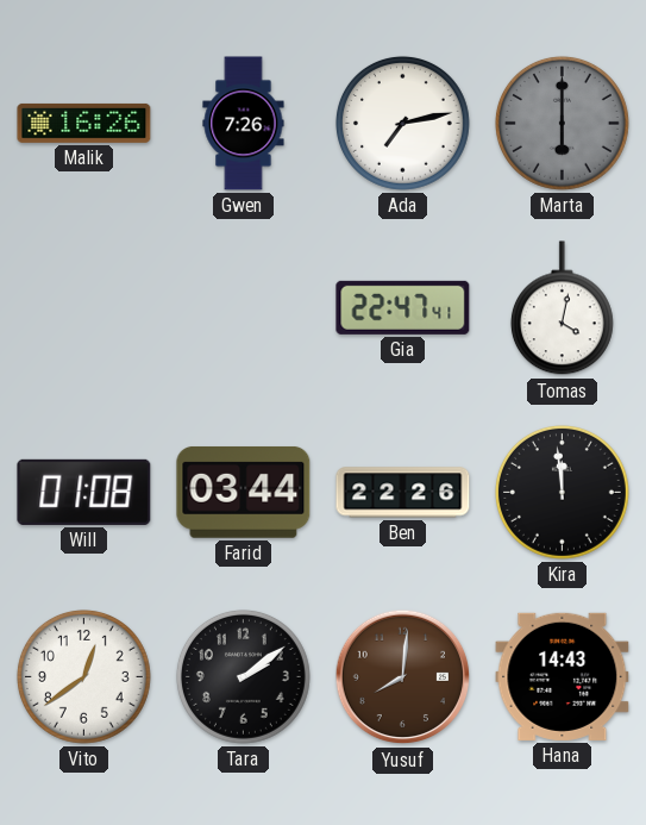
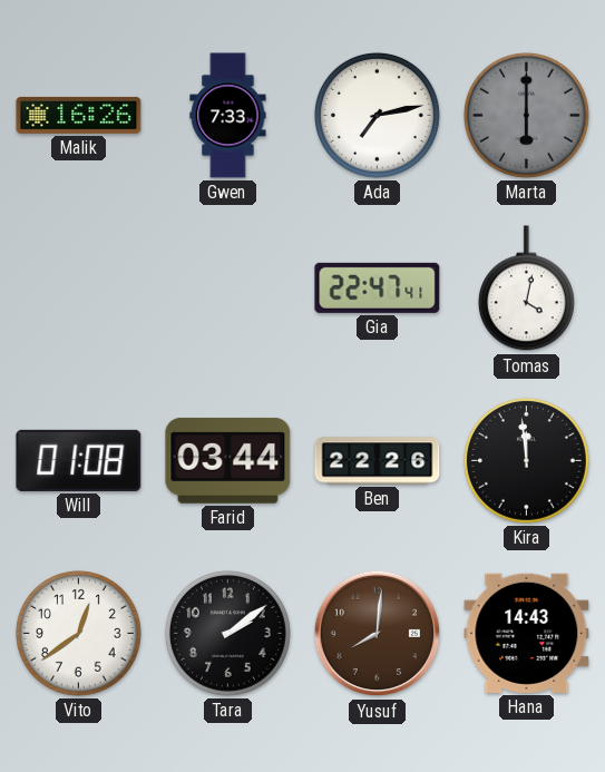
Gwen: 7:26 -> 7:33 (228, 116)
